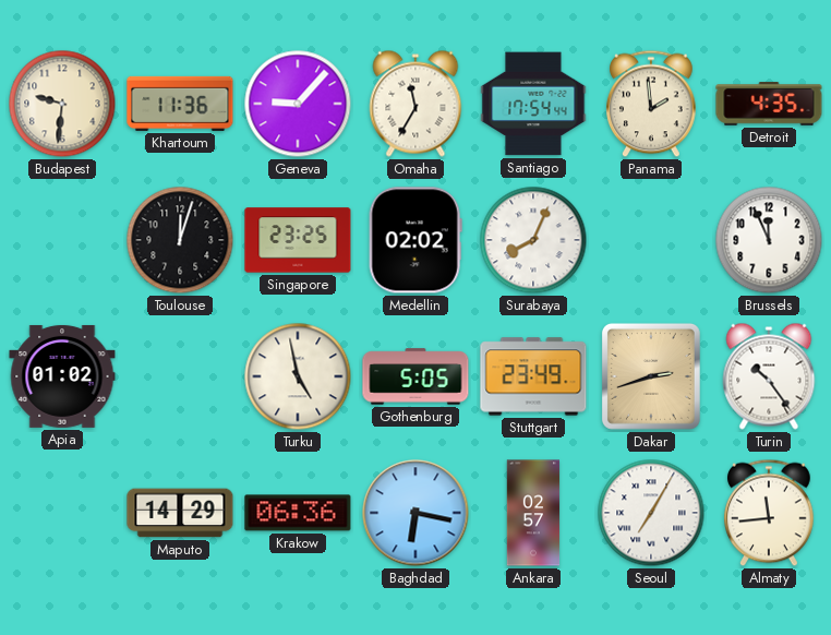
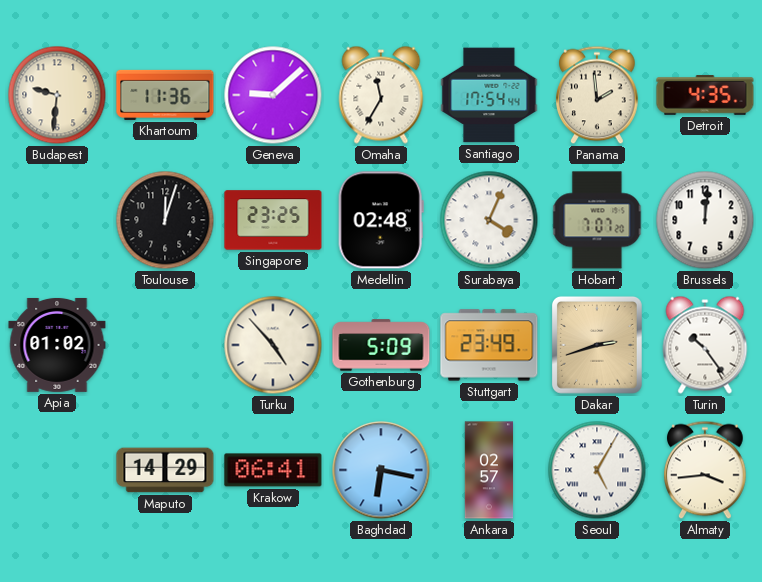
Geneva: 9:07 -> 9:08 (273, 95)
Medellin: 02:02 -> 02:48 (381, 220)
Surabaya: 8:04 -> 4:04 (489, 220)
Hobart: none -> 7:07 (597, 220)
Brussels: 11:56 -> 12:01 (705, 220)
Turku: 4:58 -> 4:53 (273, 345)
Gothenburg: 5:05 -> 5:09 (381, 345)
Krakow: 06:36 -> 06:41 (273, 470)
Seoul: 7:05 -> 5:05 (597, 470)
Almaty: 11:44 -> 3:44 (706, 470)
